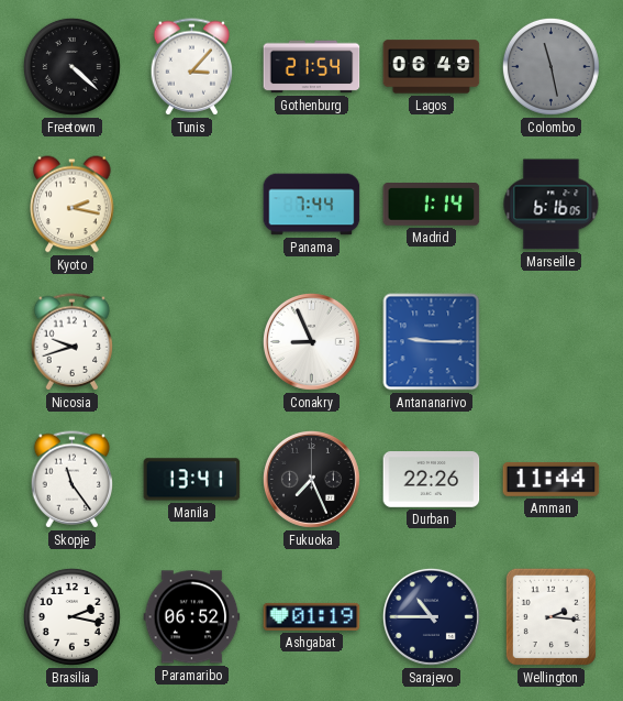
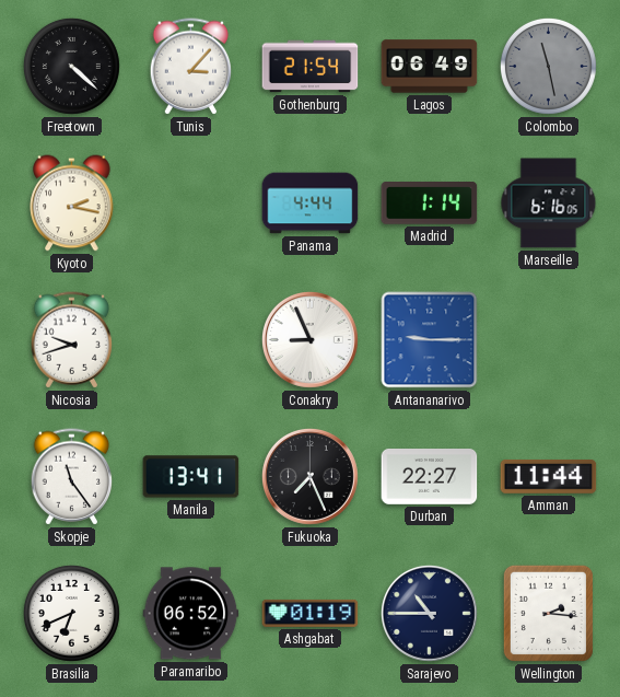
Panama: 7:44 -> 4:44 (311, 204)
Durban: 22:26 -> 22:27 (430, 477)
Brasilia: 2:17 -> 6:41 (71, 613)
